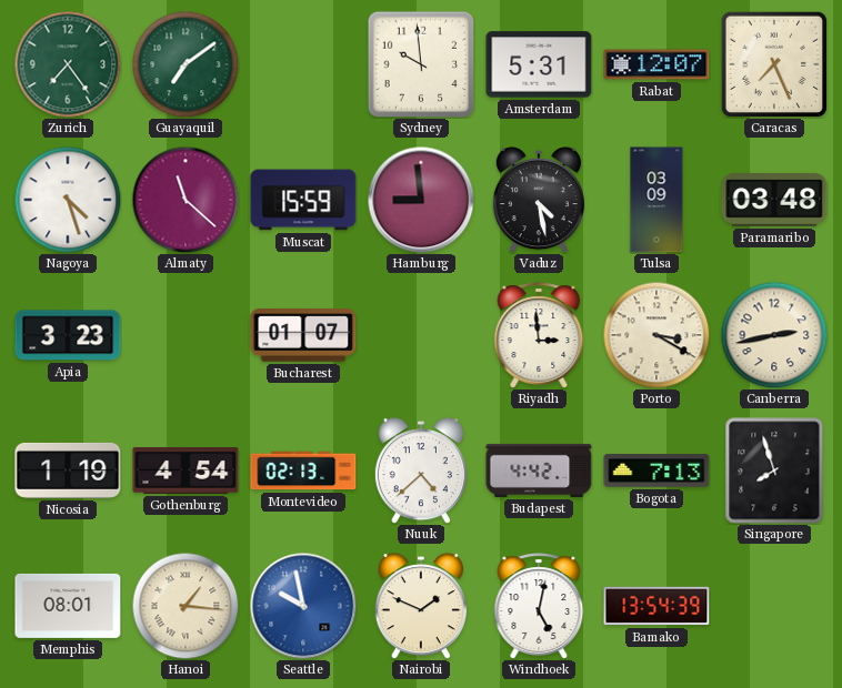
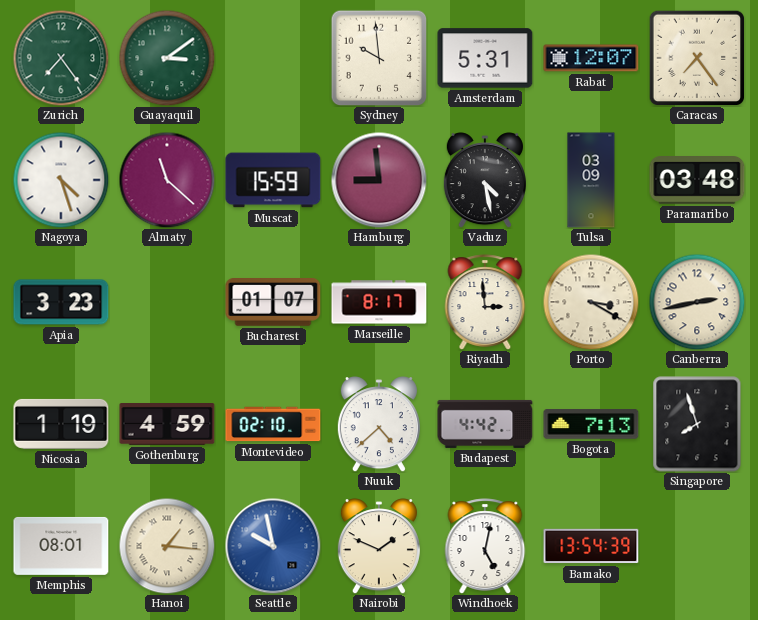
Guayaquil: 7:09 -> 3:09 (167, 58)
Caracas: 7:26 -> 7:24 (697, 58)
Marseille: none -> 8:17 (379, 302)
Gothenburg: 4:54 -> 4:59 (167, 425)
Montevideo: 02:13 -> 02:10 (273, 424)
